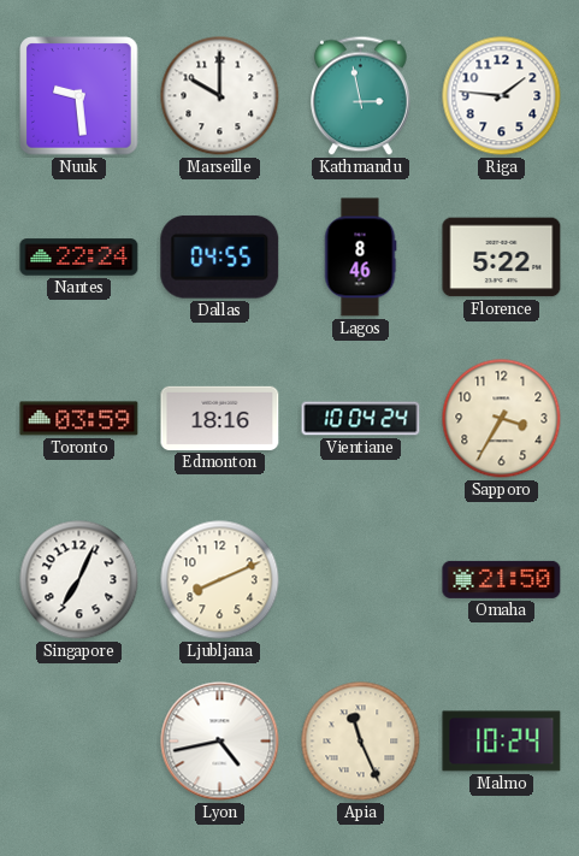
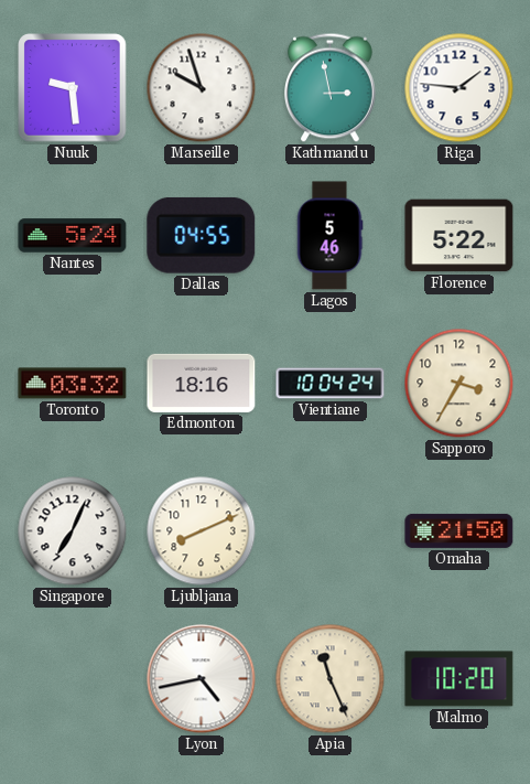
Marseille: 10:00 -> 9:57 (202, 88)
Nantes: 22:24 -> 5:24 (73, 236)
Lagos: 8:46 -> 5:46 (329, 236)
Toronto: 03:59 -> 03:32 (73, 384)
Malmo: 10:24 -> 10:20 (459, 679)
